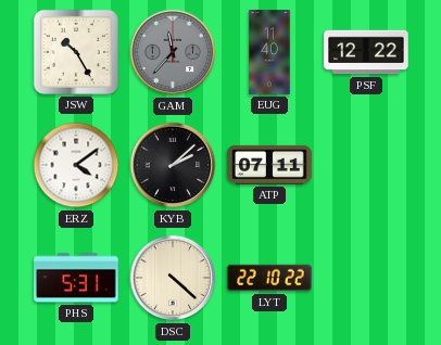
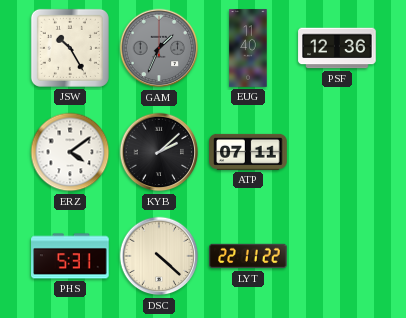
GAM: 11:37 -> 1:34 (159, 48)
PSF: 12:22 -> 12:36 (337, 48)
LYT: 22:10 -> 22:11 (248, 256)
